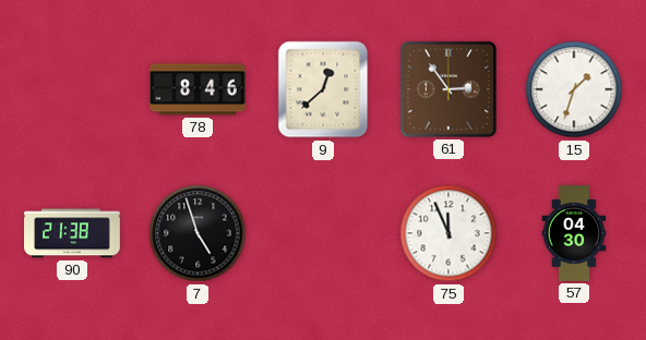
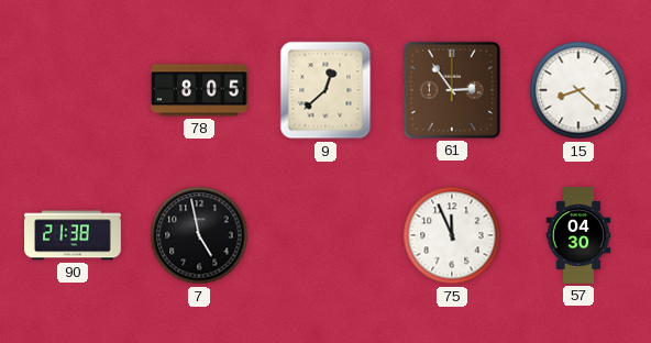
78: 8:46 -> 8:05 (200, 90)
15: 1:33 -> 8:22 (578, 90)
7: 4:57 -> 4:58 (199, 235)
